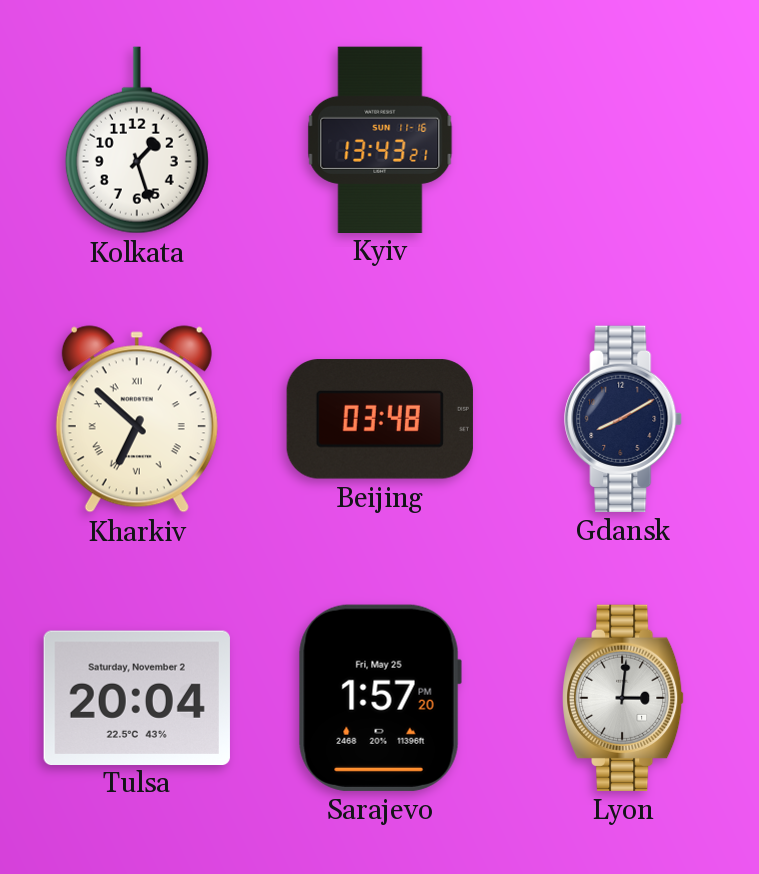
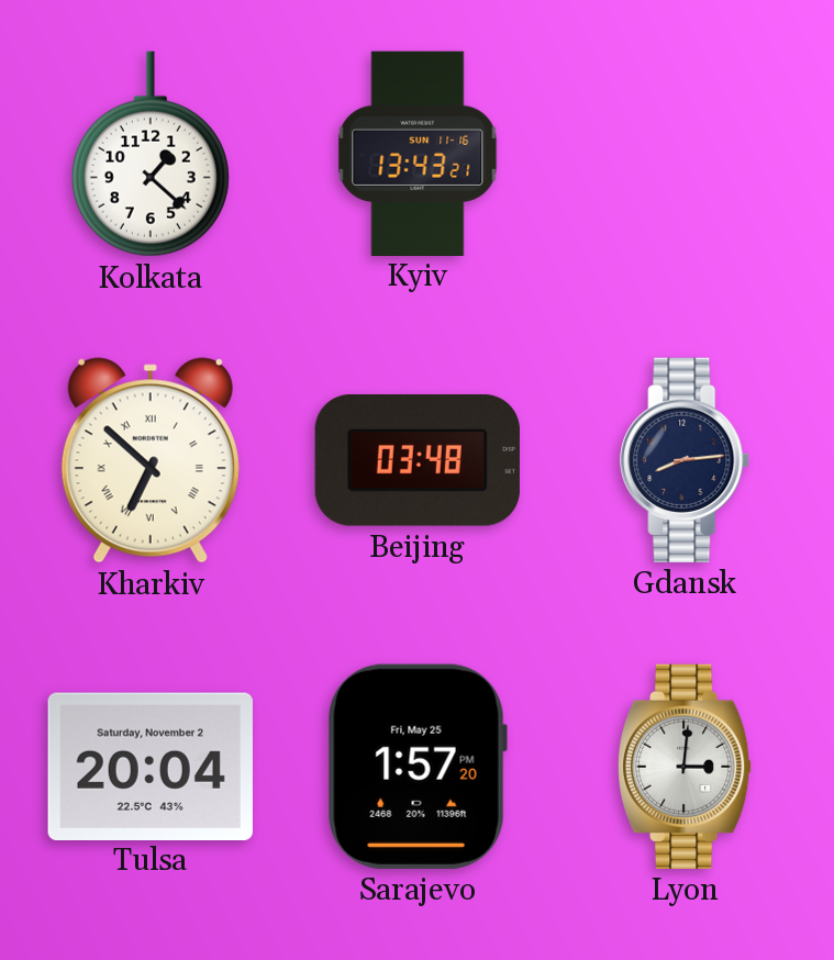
Kolkata: 1:27 -> 1:22 (151, 154)
Gdansk: 8:10 -> 8:14 (686, 460)
